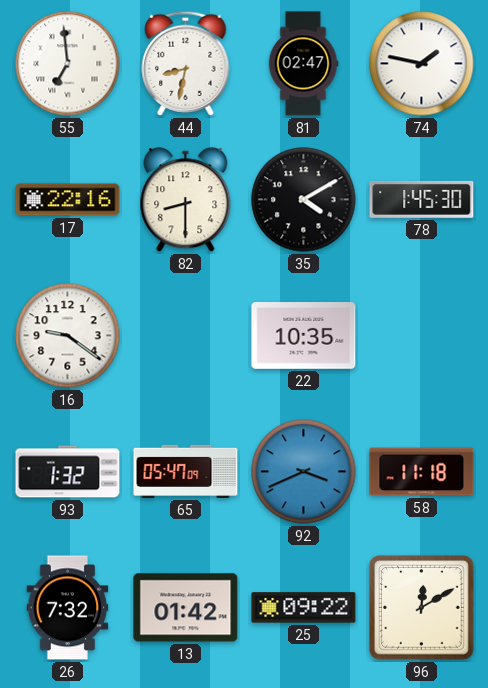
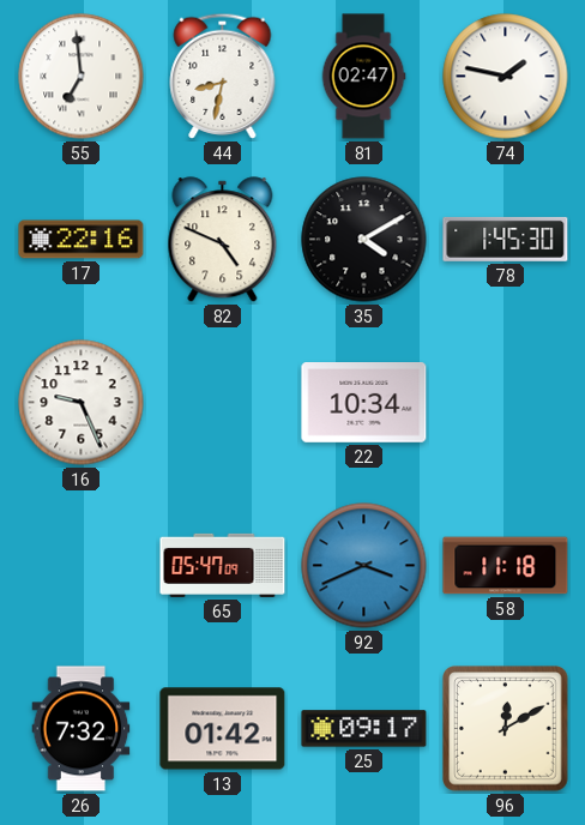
82: 8:30 -> 4:49 (223, 240)
16: 9:21 -> 9:26 (82, 403)
22: 10:35 -> 10:34 (364, 403)
93: 1:32 -> none (68, 472)
25: 09:22 -> 09:17 (364, 729)
